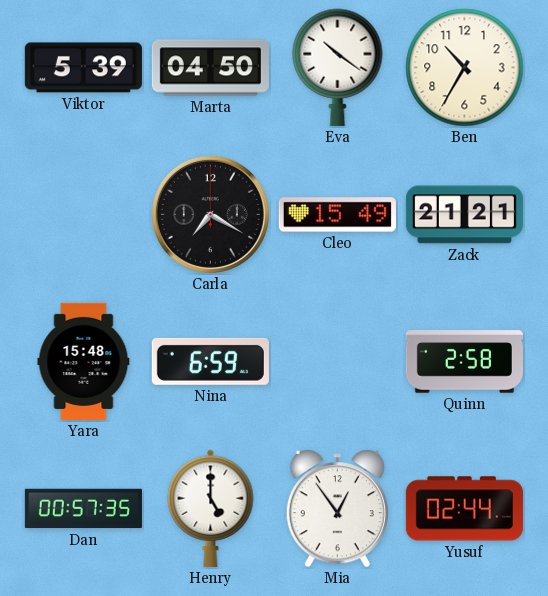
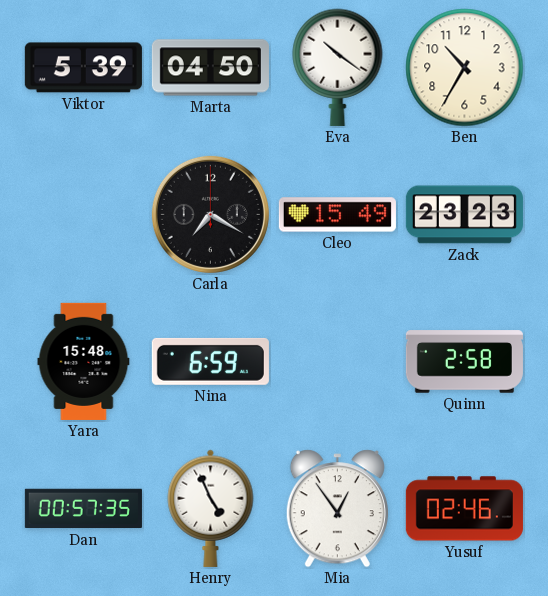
Zack: 21:21 -> 23:23 (464, 215)
Henry: 5:00 -> 4:56 (211, 508)
Yusuf: 02:44 -> 02:46 (464, 509)
